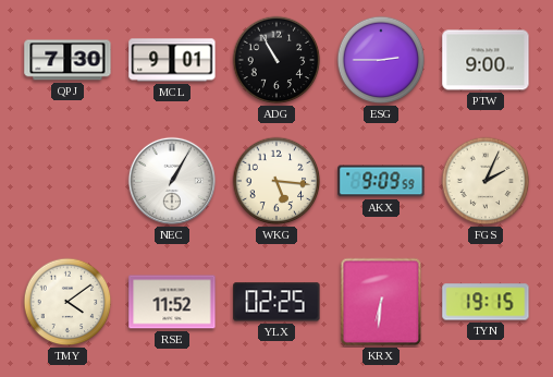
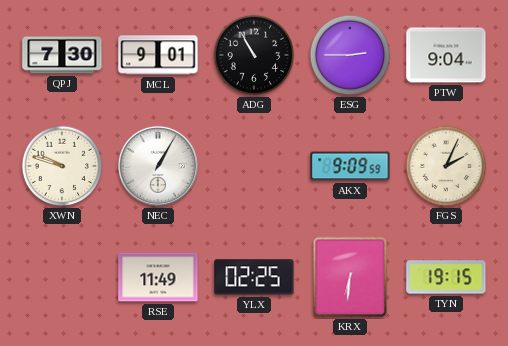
PTW: 9:00 -> 9:04 (446, 55)
XWN: none -> 9:48 (62, 166)
WKG: 5:16 -> none (276, 181)
TMY: 4:09 -> none (67, 302)
RSE: 11:52 -> 11:49 (158, 277)
